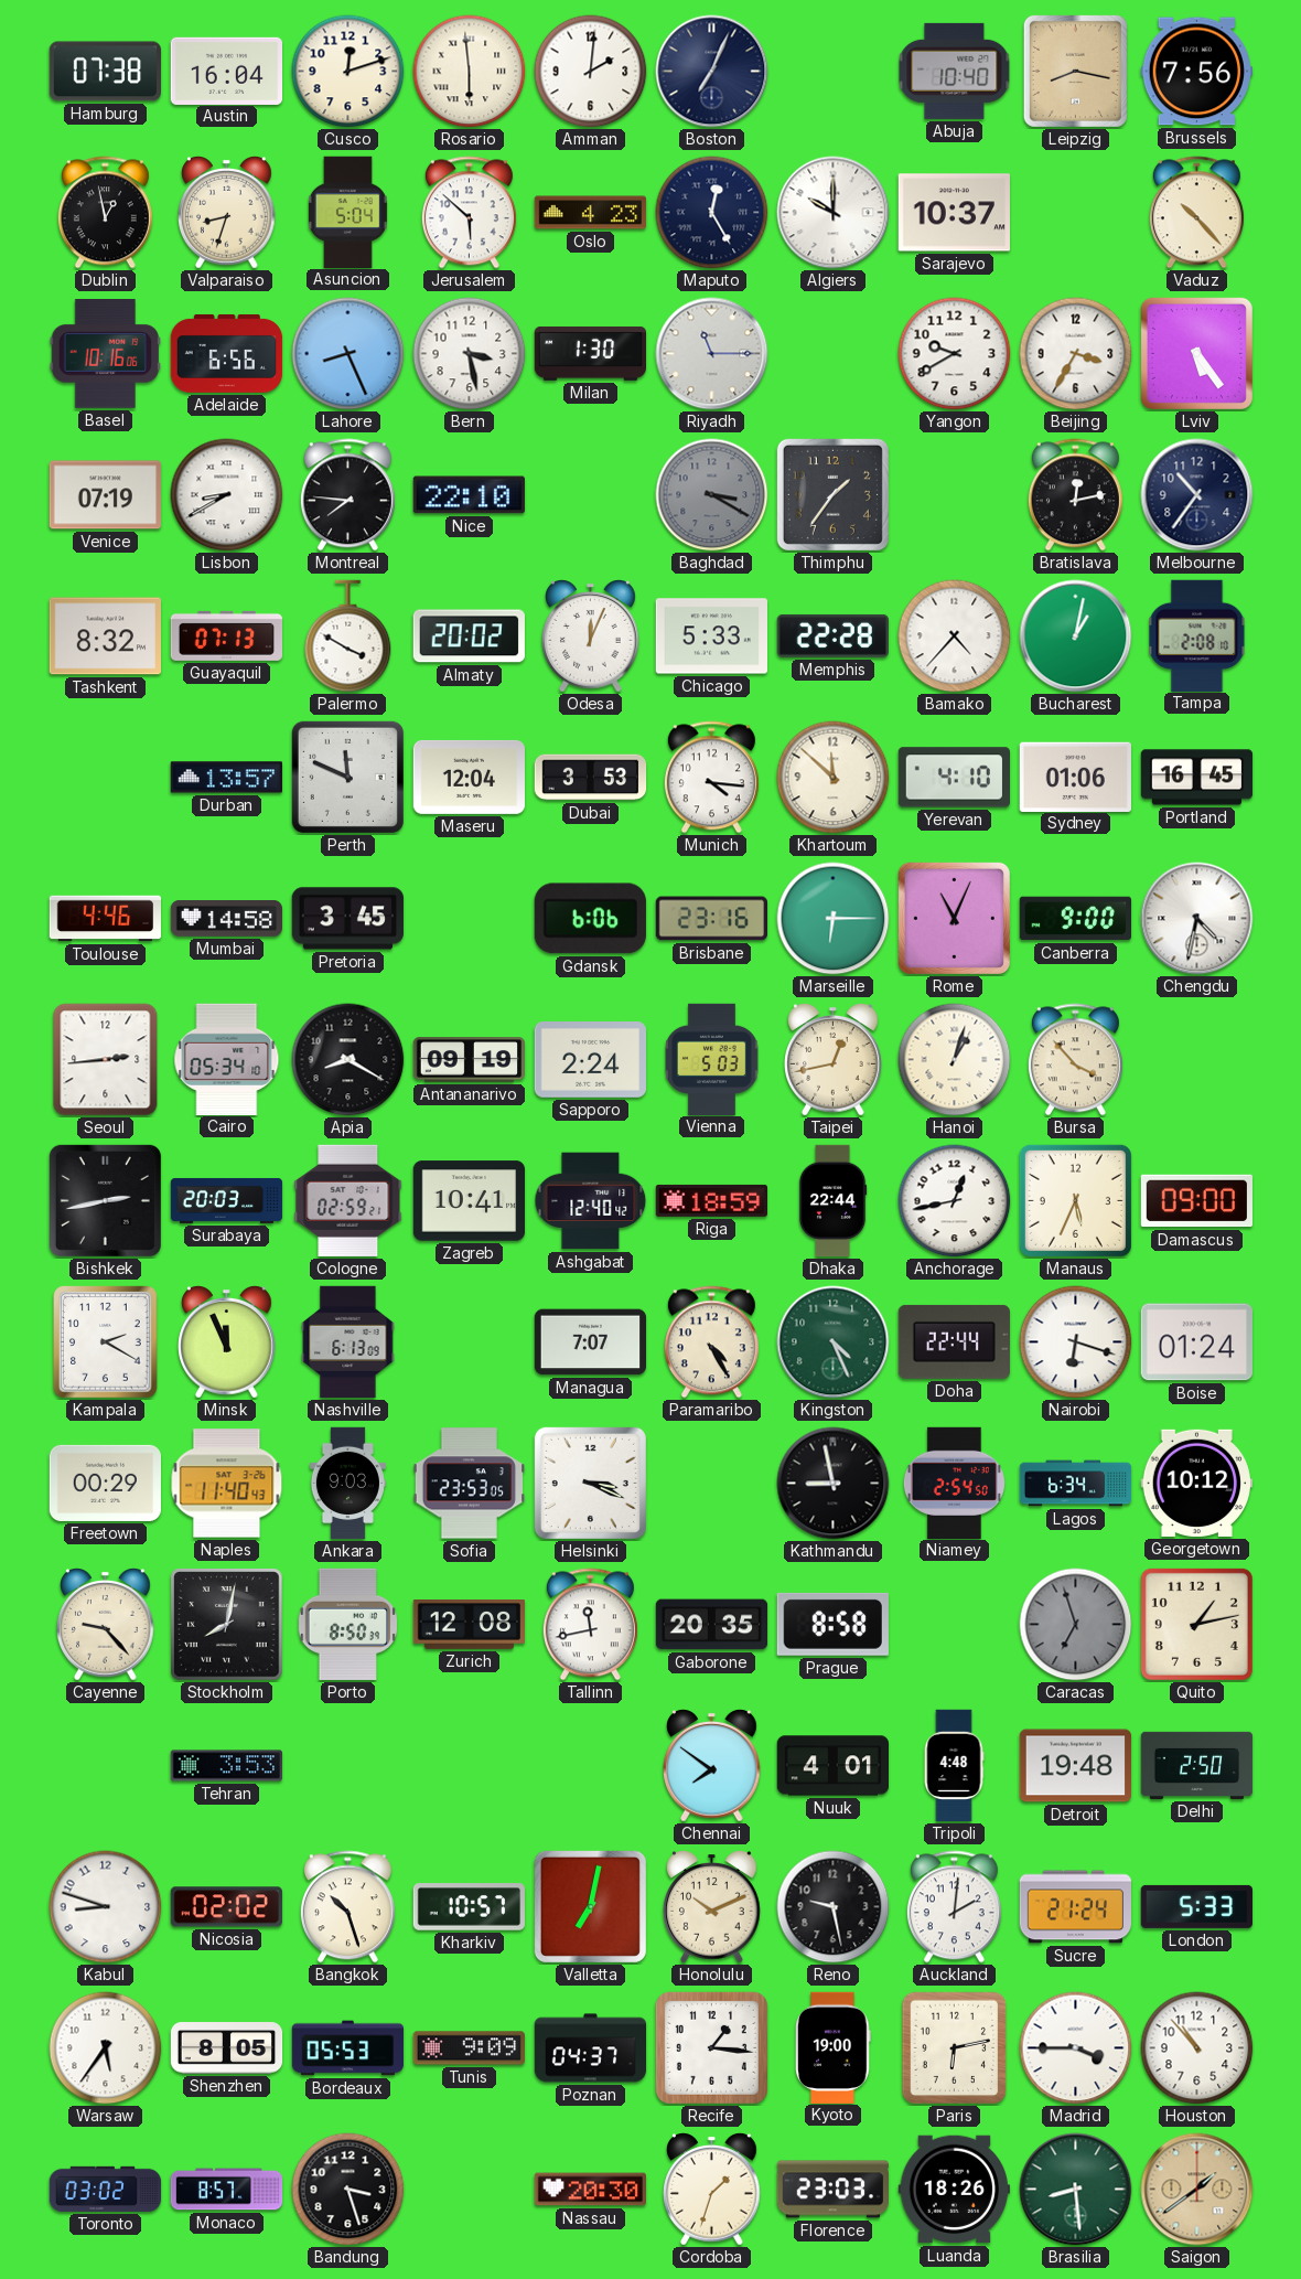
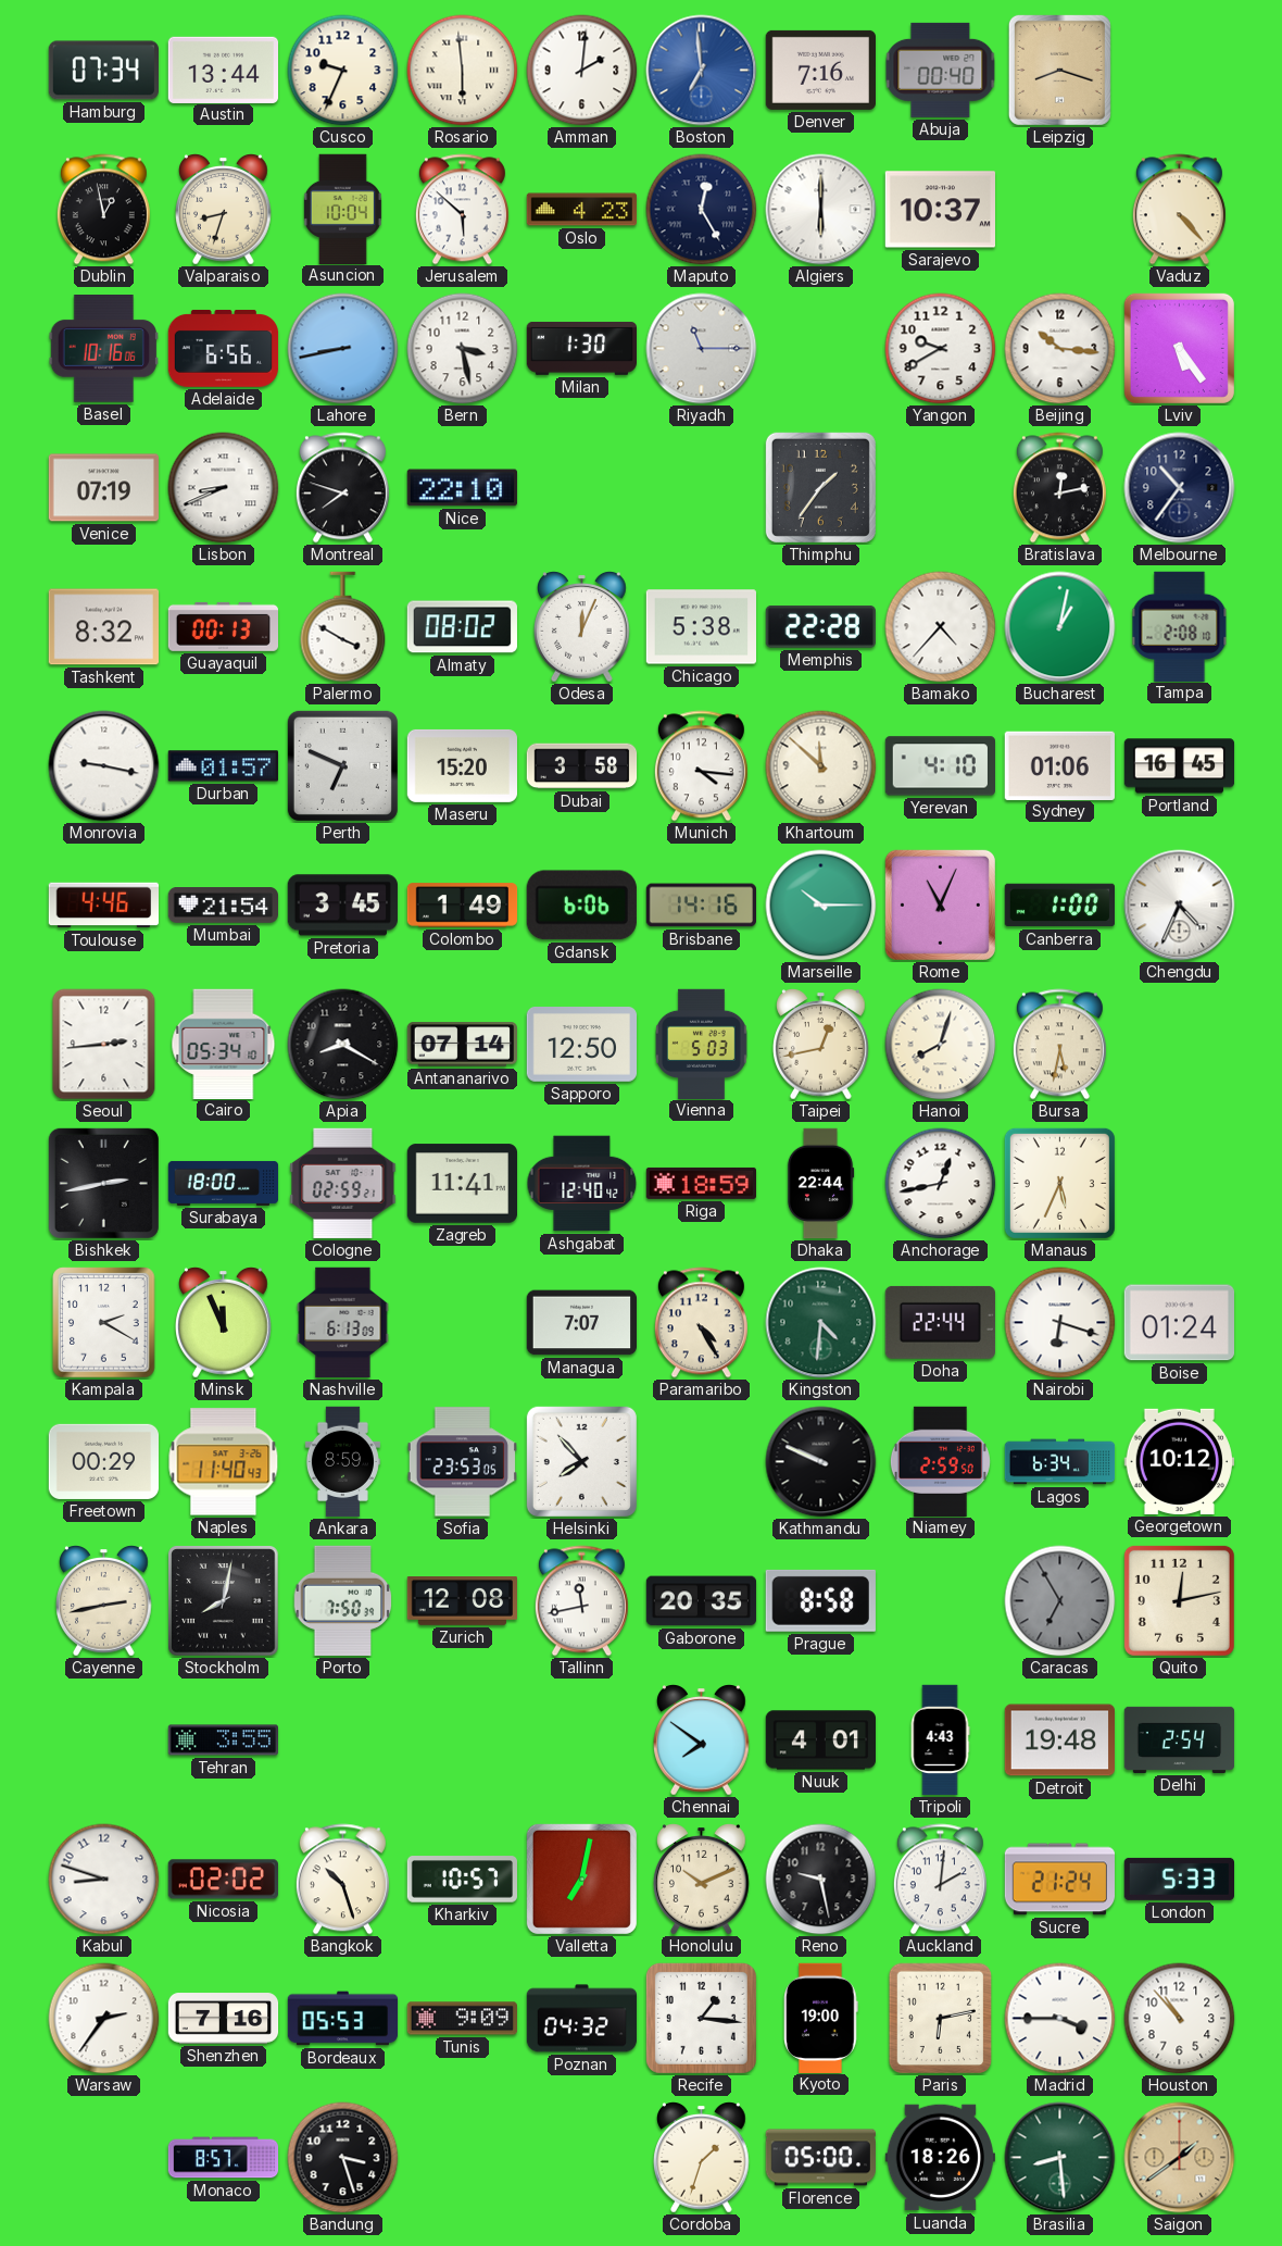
Hamburg: 07:38 -> 07:34 (103, 71)
Austin: 16:04 -> 13:44 (223, 70)
Cusco: 12:12 -> 9:34 (343, 71)
Boston: 7:04 -> 6:59 (702, 71)
Boston dial: navy -> blue (702, 71)
Denver: none -> 7:16 (820, 70)
Abuja: 10:40 -> 00:40 (941, 70)
Leipzig: 8:17 -> 8:18 (1059, 70)
Brussels: 7:56 -> none (1196, 72)
Asuncion: 5:04 -> 10:04 (342, 209)
Algiers: 10:00 -> 6:00 (821, 210)
Vaduz: 10:23 -> 4:23 (1179, 210)
Lahore: 8:26 -> 8:43 (343, 349)
Beijing: 3:35 -> 10:16 (1060, 349)
Lisbon: 8:40 -> 8:41 (224, 488)
Montreal: 7:46 -> 7:48 (342, 488)
Baghdad: 3:20 -> none (712, 495)
Guayaquil: 07:13 -> 00:13 (223, 626)
Almaty: 20:02 -> 08:02 (462, 627)
Chicago: 5:33 -> 5:38 (701, 627)
Monrovia: none -> 9:17 (104, 766)
Durban: 13:57 -> 01:57 (223, 766)
Perth: 11:49 -> 6:49 (342, 765)
Maseru: 12:04 -> 15:20 (462, 765)
Dubai: 3:53 -> 3:58 (582, 766)
Mumbai: 14:58 -> 21:54 (223, 906)
Colombo: none -> 1:49 (463, 906)
Brisbane: 23:16 -> 14:16 (701, 906)
Marseille: 6:15 -> 10:15 (821, 906)
Canberra: 9:00 -> 1:00 (1059, 906)
Chengdu: 4:32 -> 4:34 (1180, 906)
Antananarivo: 09:19 -> 07:14 (462, 1045)
Sapporo: 2:24 -> 12:50 (581, 1045)
Hanoi: 1:03 -> 8:03 (941, 1045)
Bursa: 3:53 -> 5:32 (1059, 1045)
Surabaya: 20:03 -> 18:00 (224, 1183)
Zagreb: 10:41 -> 11:41 (462, 1184)
Damascus: 09:00 -> none (1196, 1201)
Kingston: 4:26 -> 4:31 (821, 1323)
Ankara: 9:03 -> 8:59 (342, 1462)
Helsinki: 3:19 -> 7:53 (581, 1461)
Kathmandu: 8:58 -> 9:49 (821, 1462)
Niamey: 2:54 -> 2:59 (940, 1461)
Cayenne: 9:23 -> 2:43 (104, 1601)
Porto: 8:50 -> 7:50 (343, 1600)
Caracas: 6:57 -> 6:55 (1060, 1601)
Quito: 1:13 -> 12:13 (1179, 1600)
Tehran: 3:53 -> 3:55 (223, 1740)
Tripoli: 4:48 -> 4:43 (940, 1740)
Delhi: 2:50 -> 2:54 (1180, 1739)
Warsaw: 5:36 -> 2:36 (104, 2019)
Shenzhen: 8:05 -> 7:16 (224, 2019)
Poznan: 04:37 -> 04:32 (582, 2019)
Toronto: 03:02 -> none (106, 2189)
Nassau: 20:30 -> none (590, 2190)
Florence: 23:03 -> 05:00 (820, 2158)
